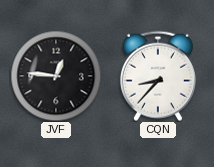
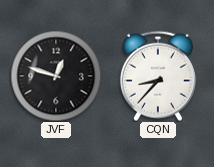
JVF: 12:46 -> 12:48 (56, 76)
